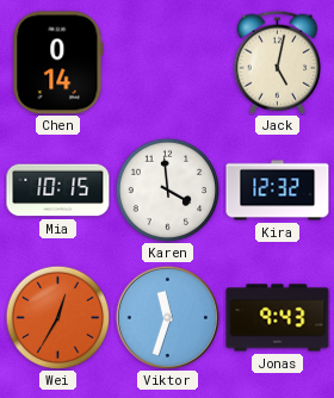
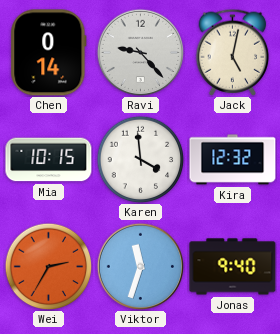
Ravi: none -> 9:23 (140, 52)
Wei: 12:35 -> 2:35 (48, 266)
Jonas: 9:43 -> 9:40 (233, 267)
